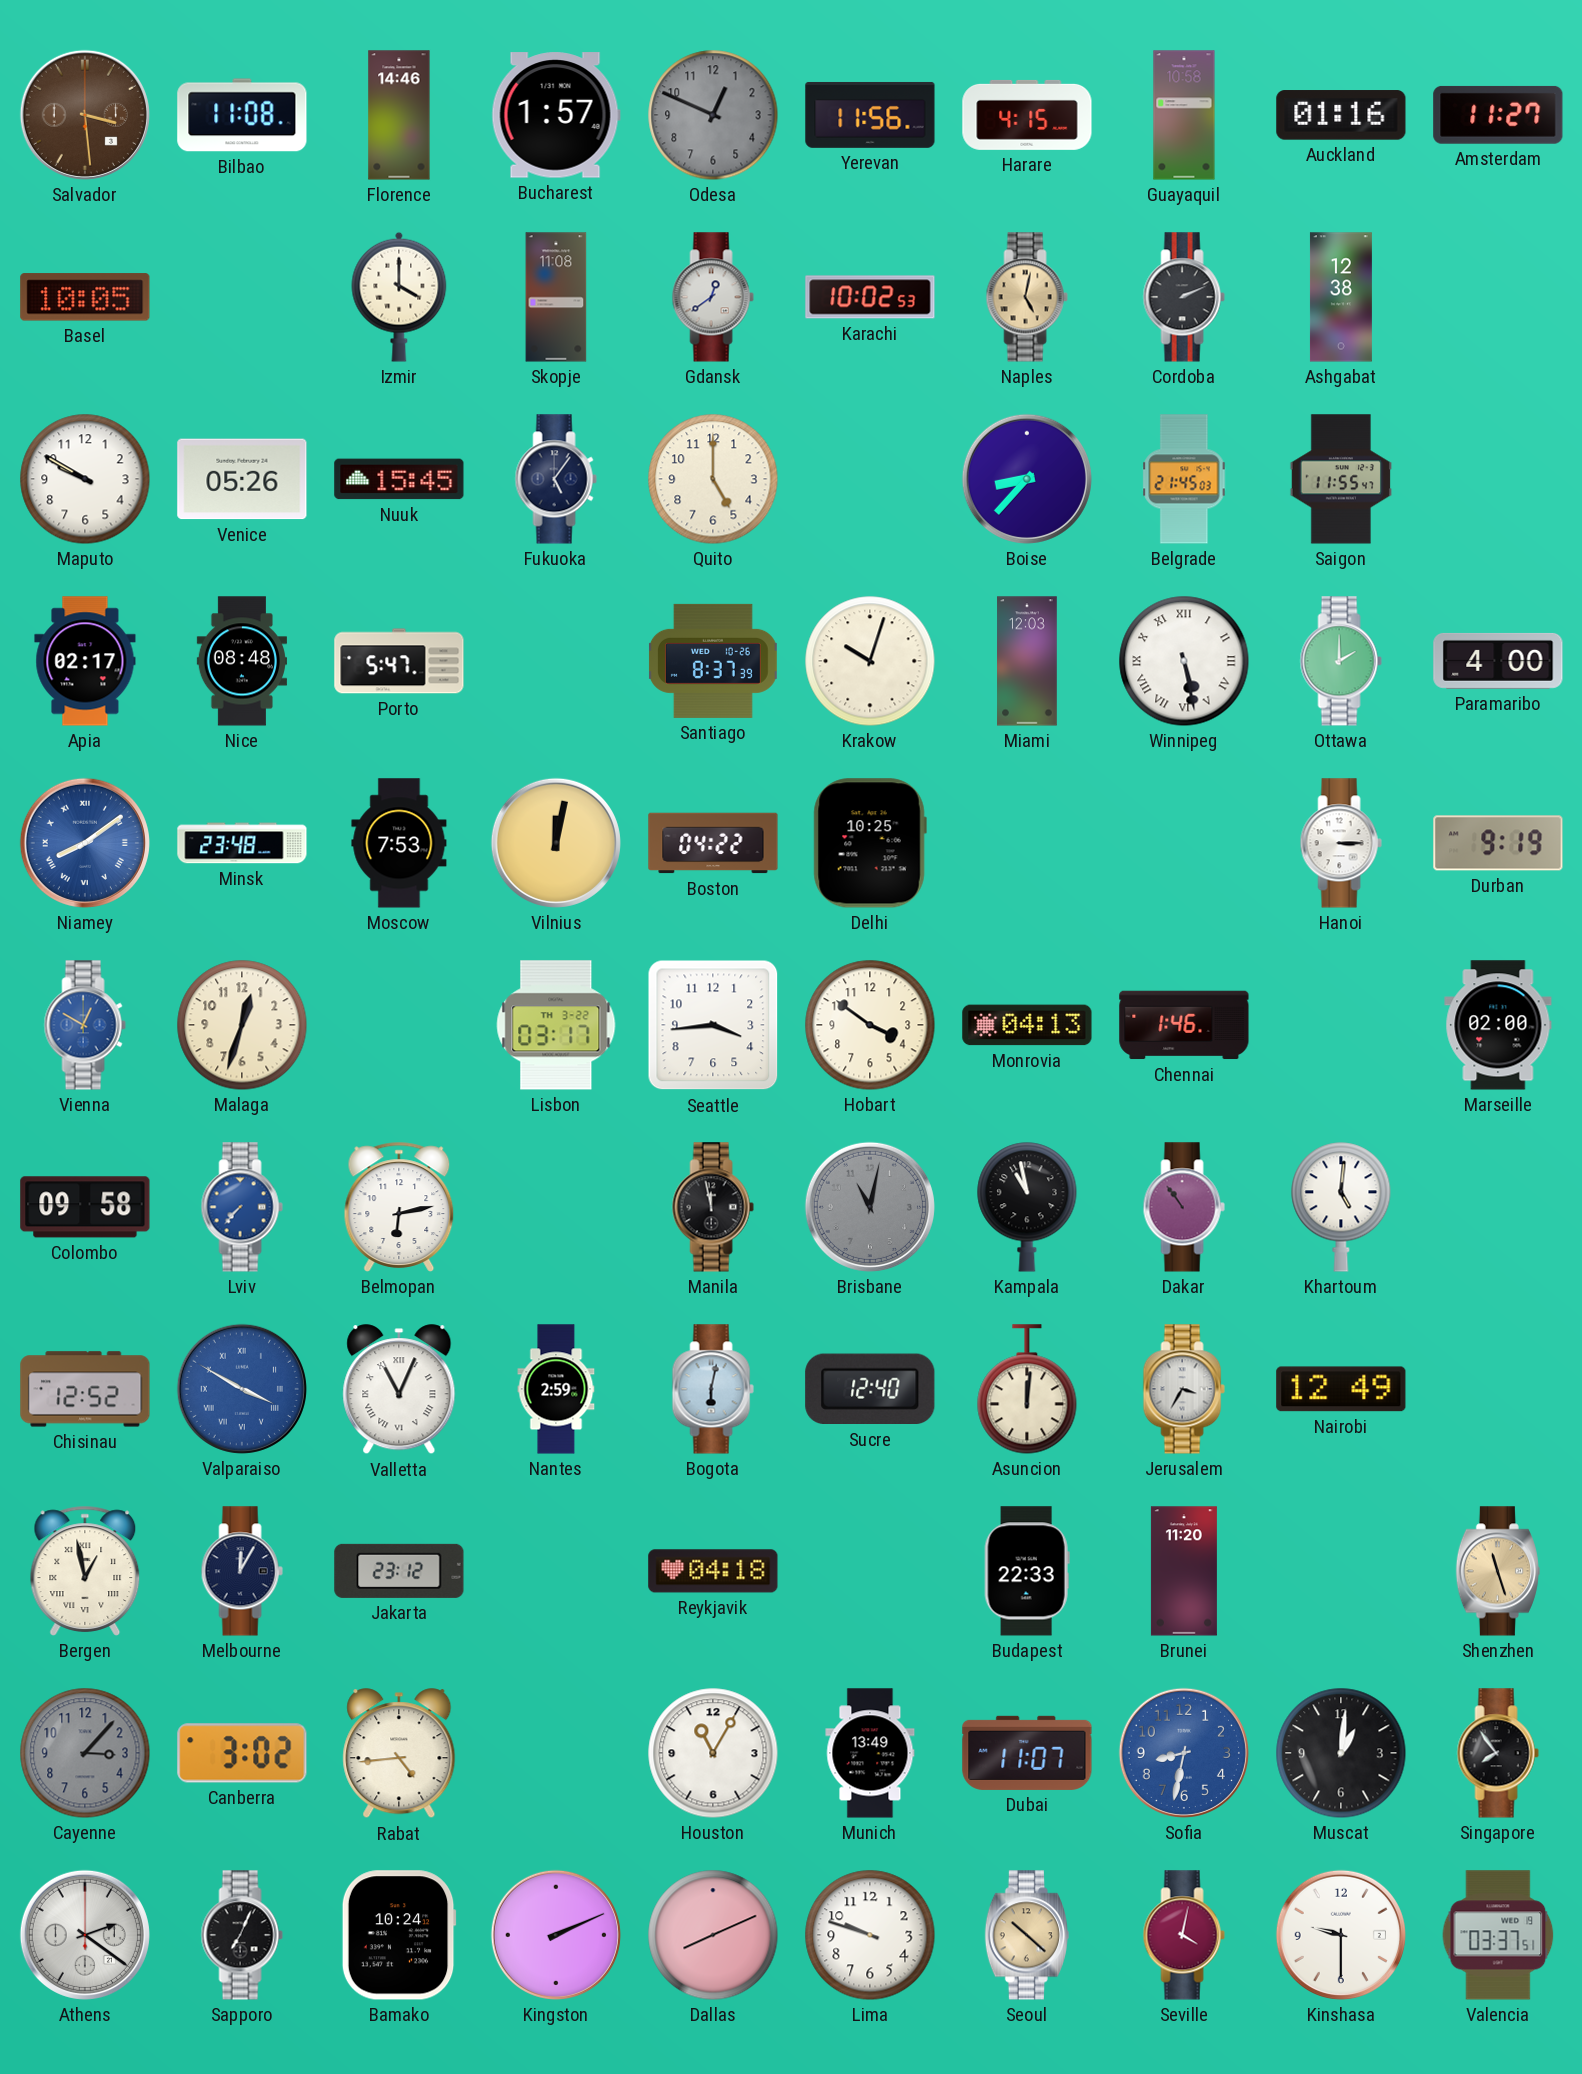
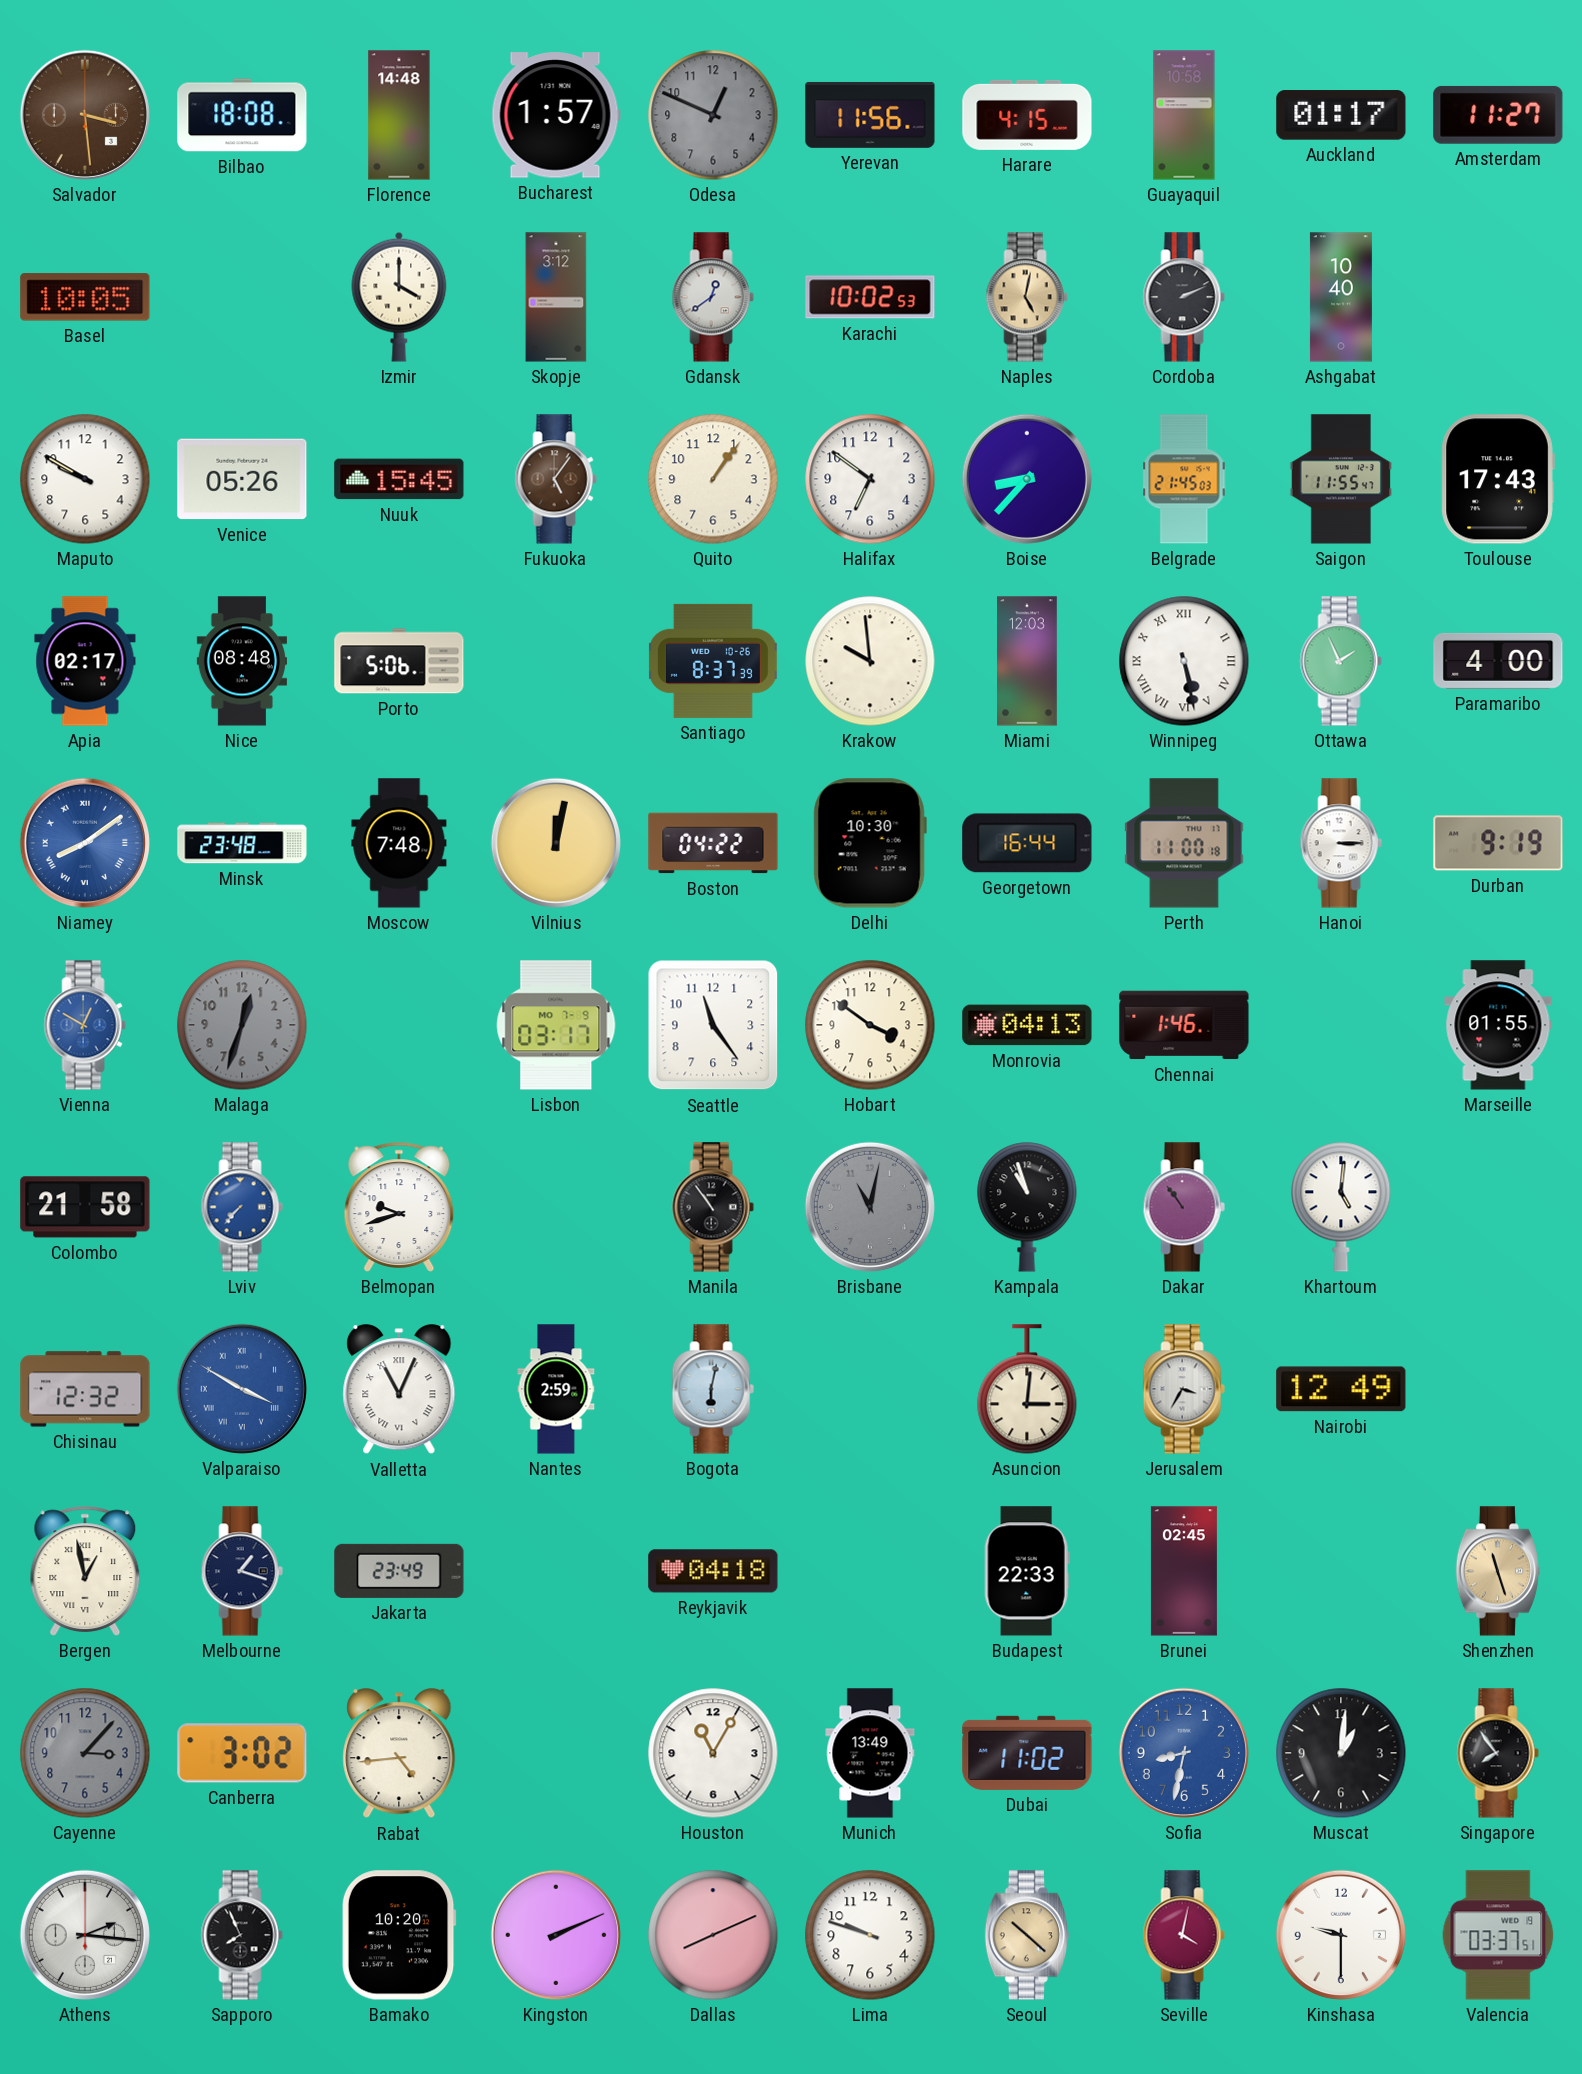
Bilbao: 11:08 -> 18:08 (242, 115)
Florence: 14:46 -> 14:48 (399, 115)
Auckland: 01:16 -> 01:17 (1341, 115)
Skopje: 11:08 -> 3:12 (556, 297)
Ashgabat: 12:38 -> 10:40 (1341, 297)
Fukuoka dial: navy -> brown (556, 479)
Quito: 5:00 -> 1:06 (713, 479)
Halifax: none -> 6:51 (870, 479)
Toulouse: none -> 17:43 (1498, 479)
Porto: 5:47 -> 5:06 (399, 661)
Krakow: 10:03 -> 9:59 (870, 661)
Ottawa: 2:00 -> 1:56 (1341, 661)
Moscow: 7:53 -> 7:48 (399, 843)
Delhi: 10:25 -> 10:30 (870, 843)
Georgetown: none -> 16:44 (1027, 843)
Perth: none -> 11:00 (1184, 843)
Malaga dial: cream -> grey (242, 1025)
Lisbon date: TH 3-22 -> MO 7-9 (556, 1025)
Seattle: 3:44 -> 11:24 (713, 1025)
Marseille: 02:00 -> 01:55 (1498, 1025)
Colombo: 09:58 -> 21:58 (85, 1207)
Belmopan: 6:13 -> 9:42 (399, 1207)
Manila: 11:58 -> 10:54 (713, 1207)
Kampala: 10:58 -> 10:57 (1027, 1207)
Chisinau: 12:52 -> 12:32 (85, 1389)
Sucre: 12:40 -> none (870, 1389)
Asuncion: 12:01 -> 3:01 (1027, 1389)
Melbourne: 12:05 -> 1:18 (242, 1571)
Jakarta: 23:12 -> 23:49 (399, 1571)
Brunei: 11:20 -> 02:45 (1184, 1571)
Dubai: 11:07 -> 11:02 (1027, 1753)
Athens: 2:21 -> 2:16 (85, 1935)
Sapporo: 7:04 -> 7:56 (242, 1935)
Bamako: 10:24 -> 10:20 (399, 1935)
